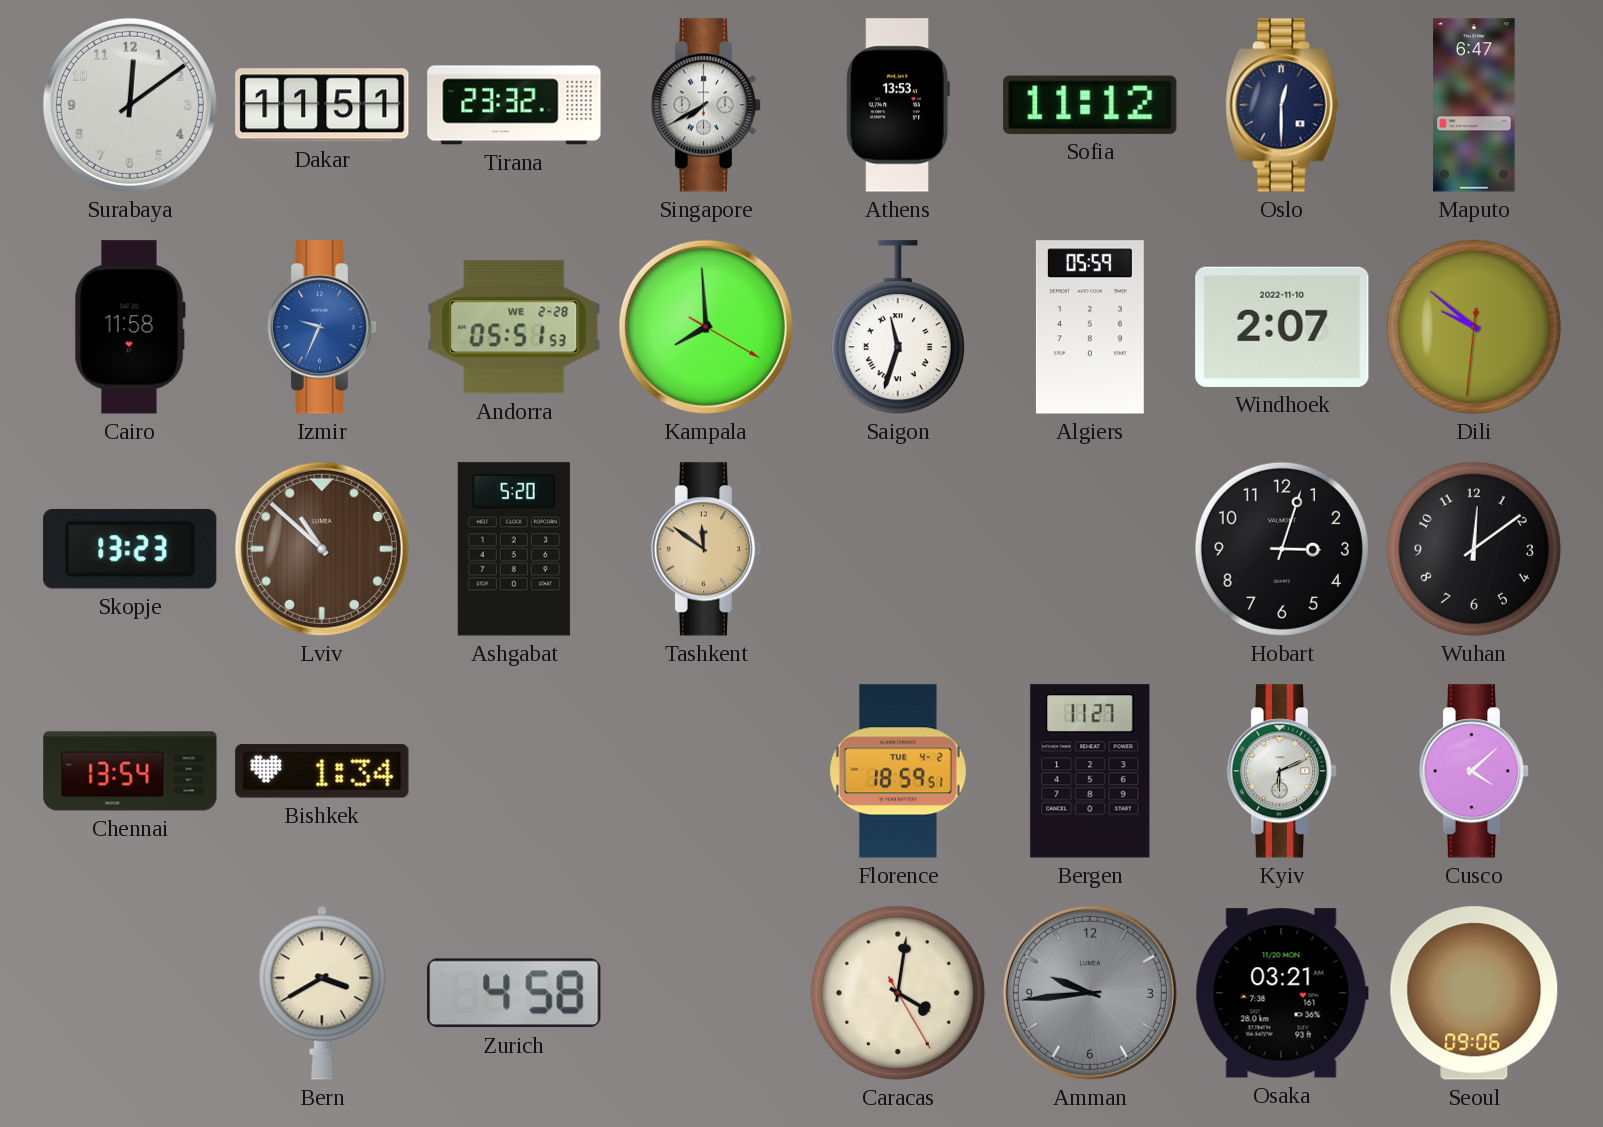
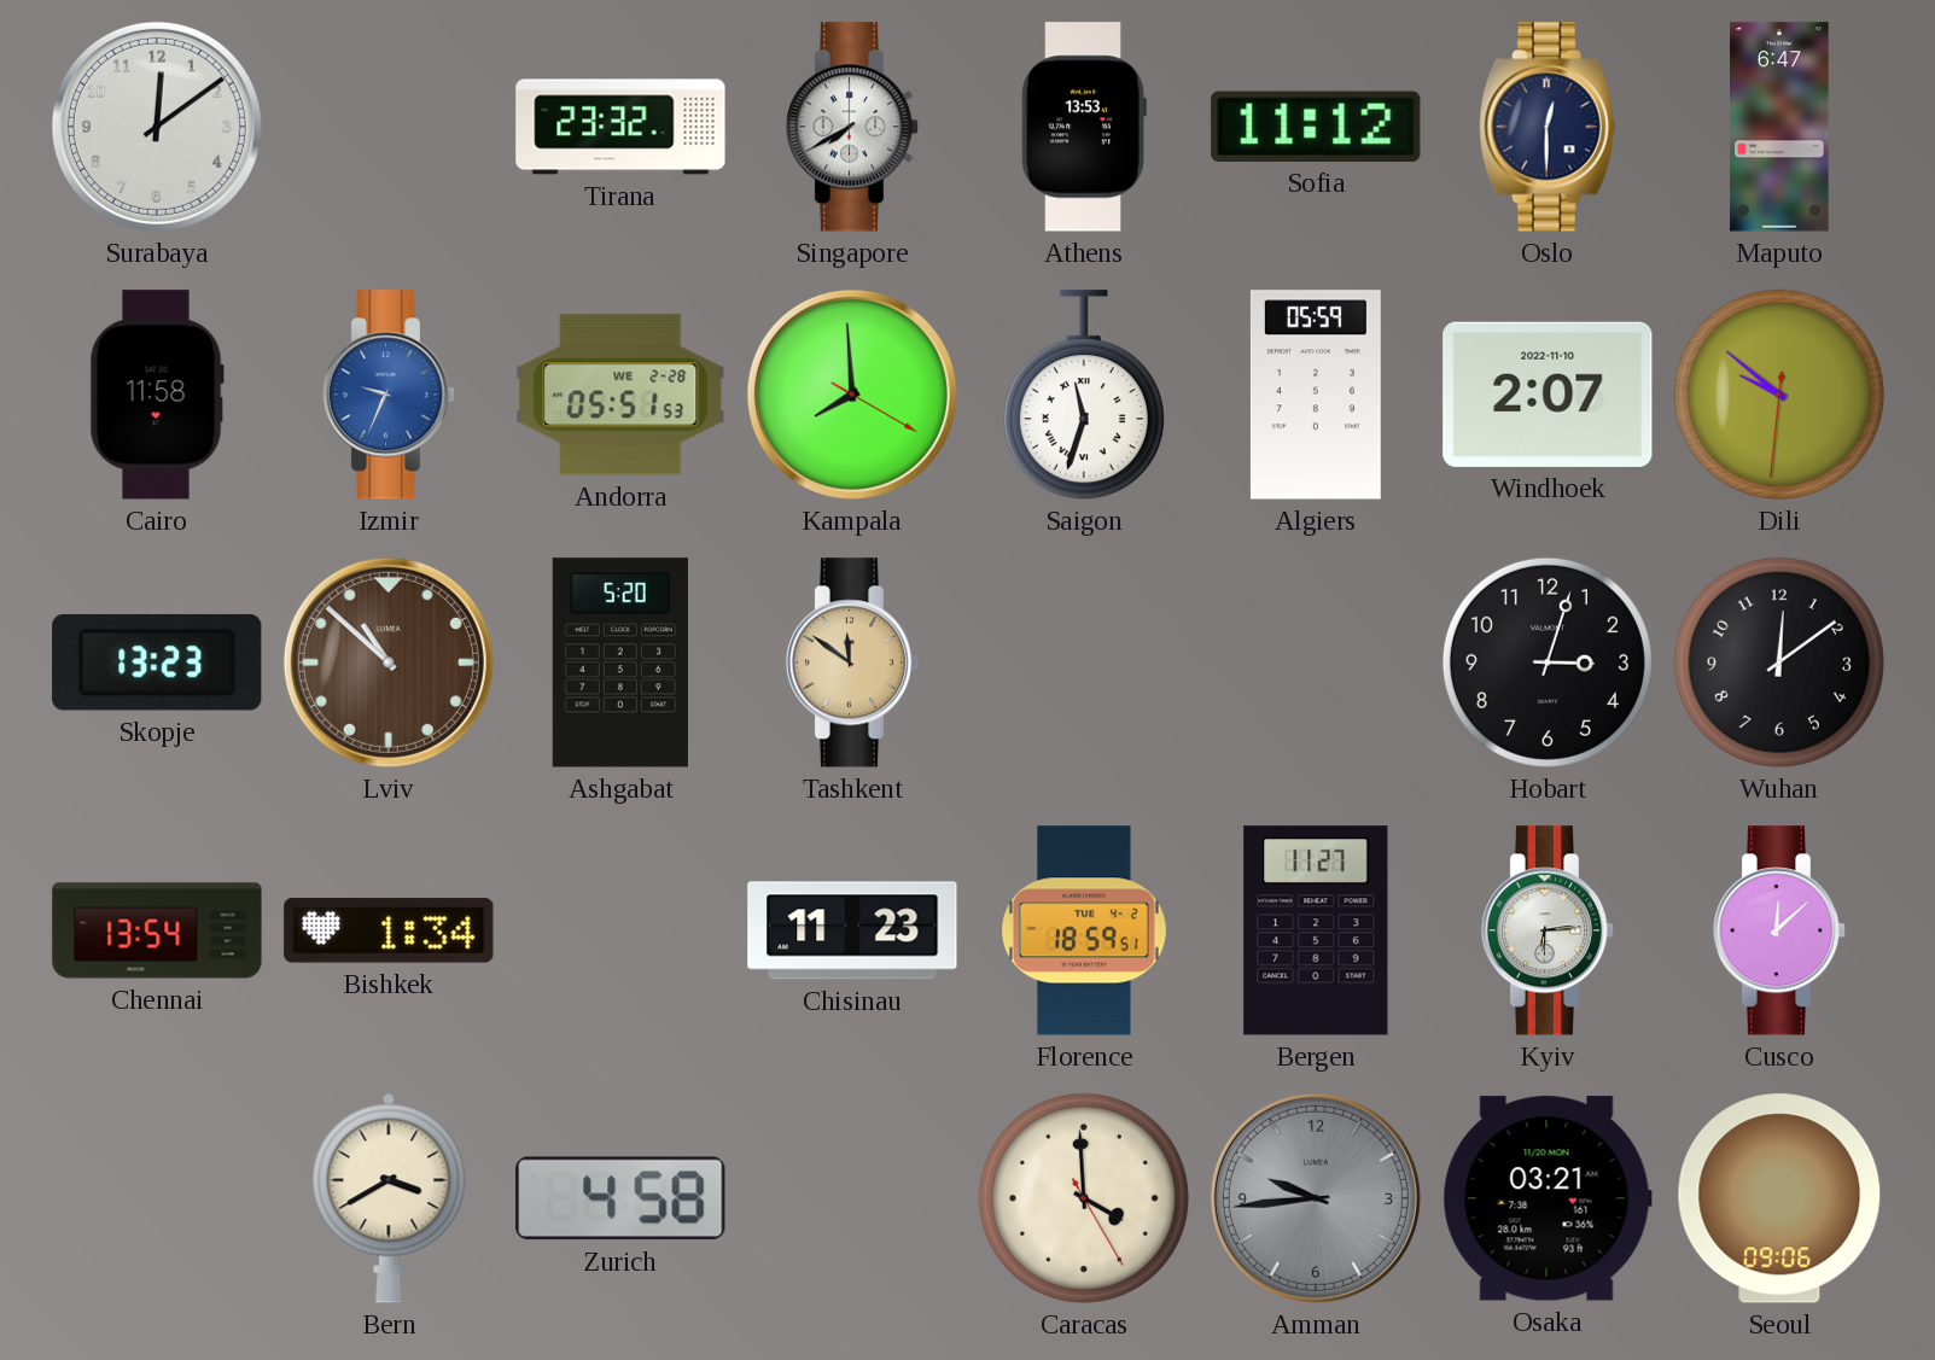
Dakar: 11:51 -> none (322, 105)
Chisinau: none -> 11:23 (852, 930)
Kyiv: 6:11 -> 6:14 (1548, 930)
Cusco: 4:08 -> 12:08 (1779, 930)
Caracas: 4:01 -> 3:59 (1084, 1198)
